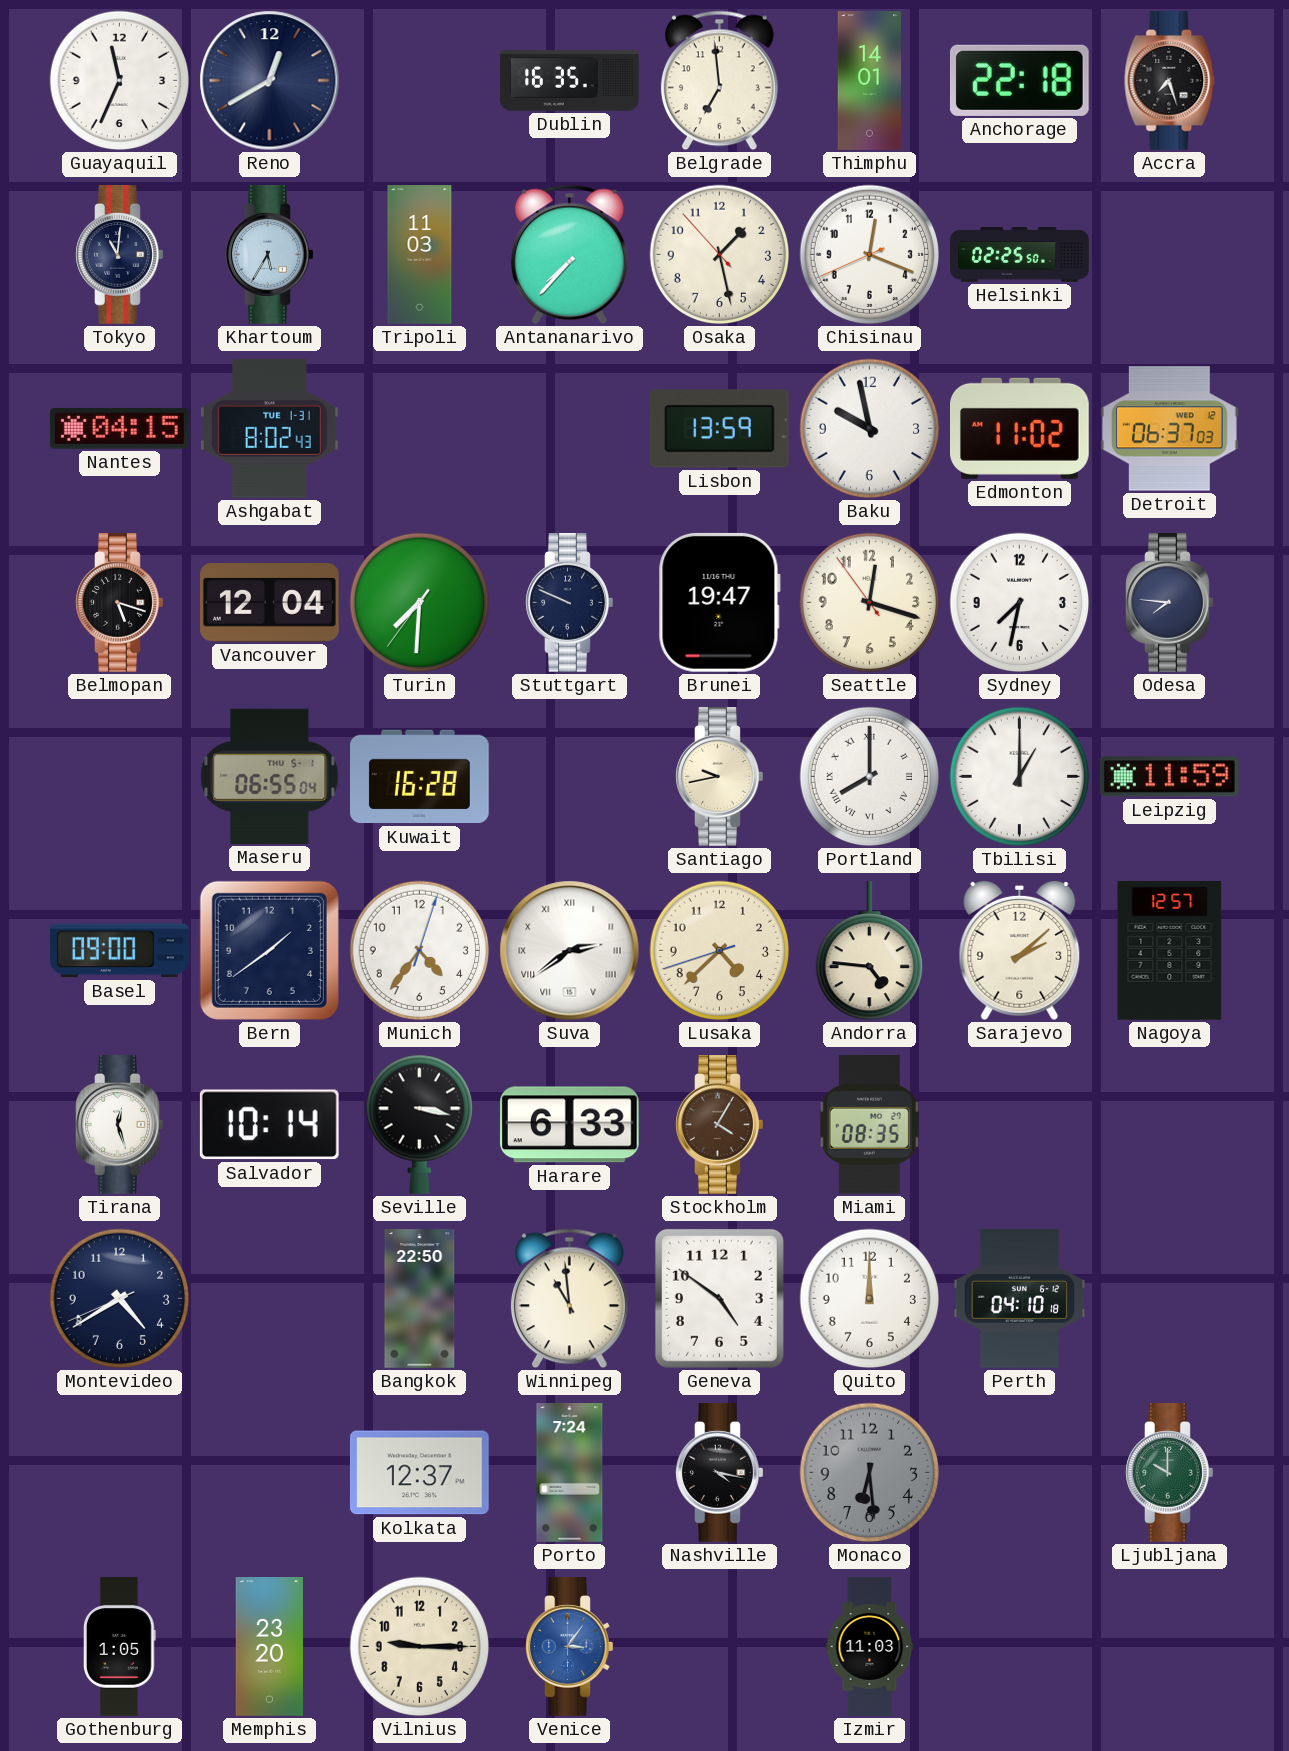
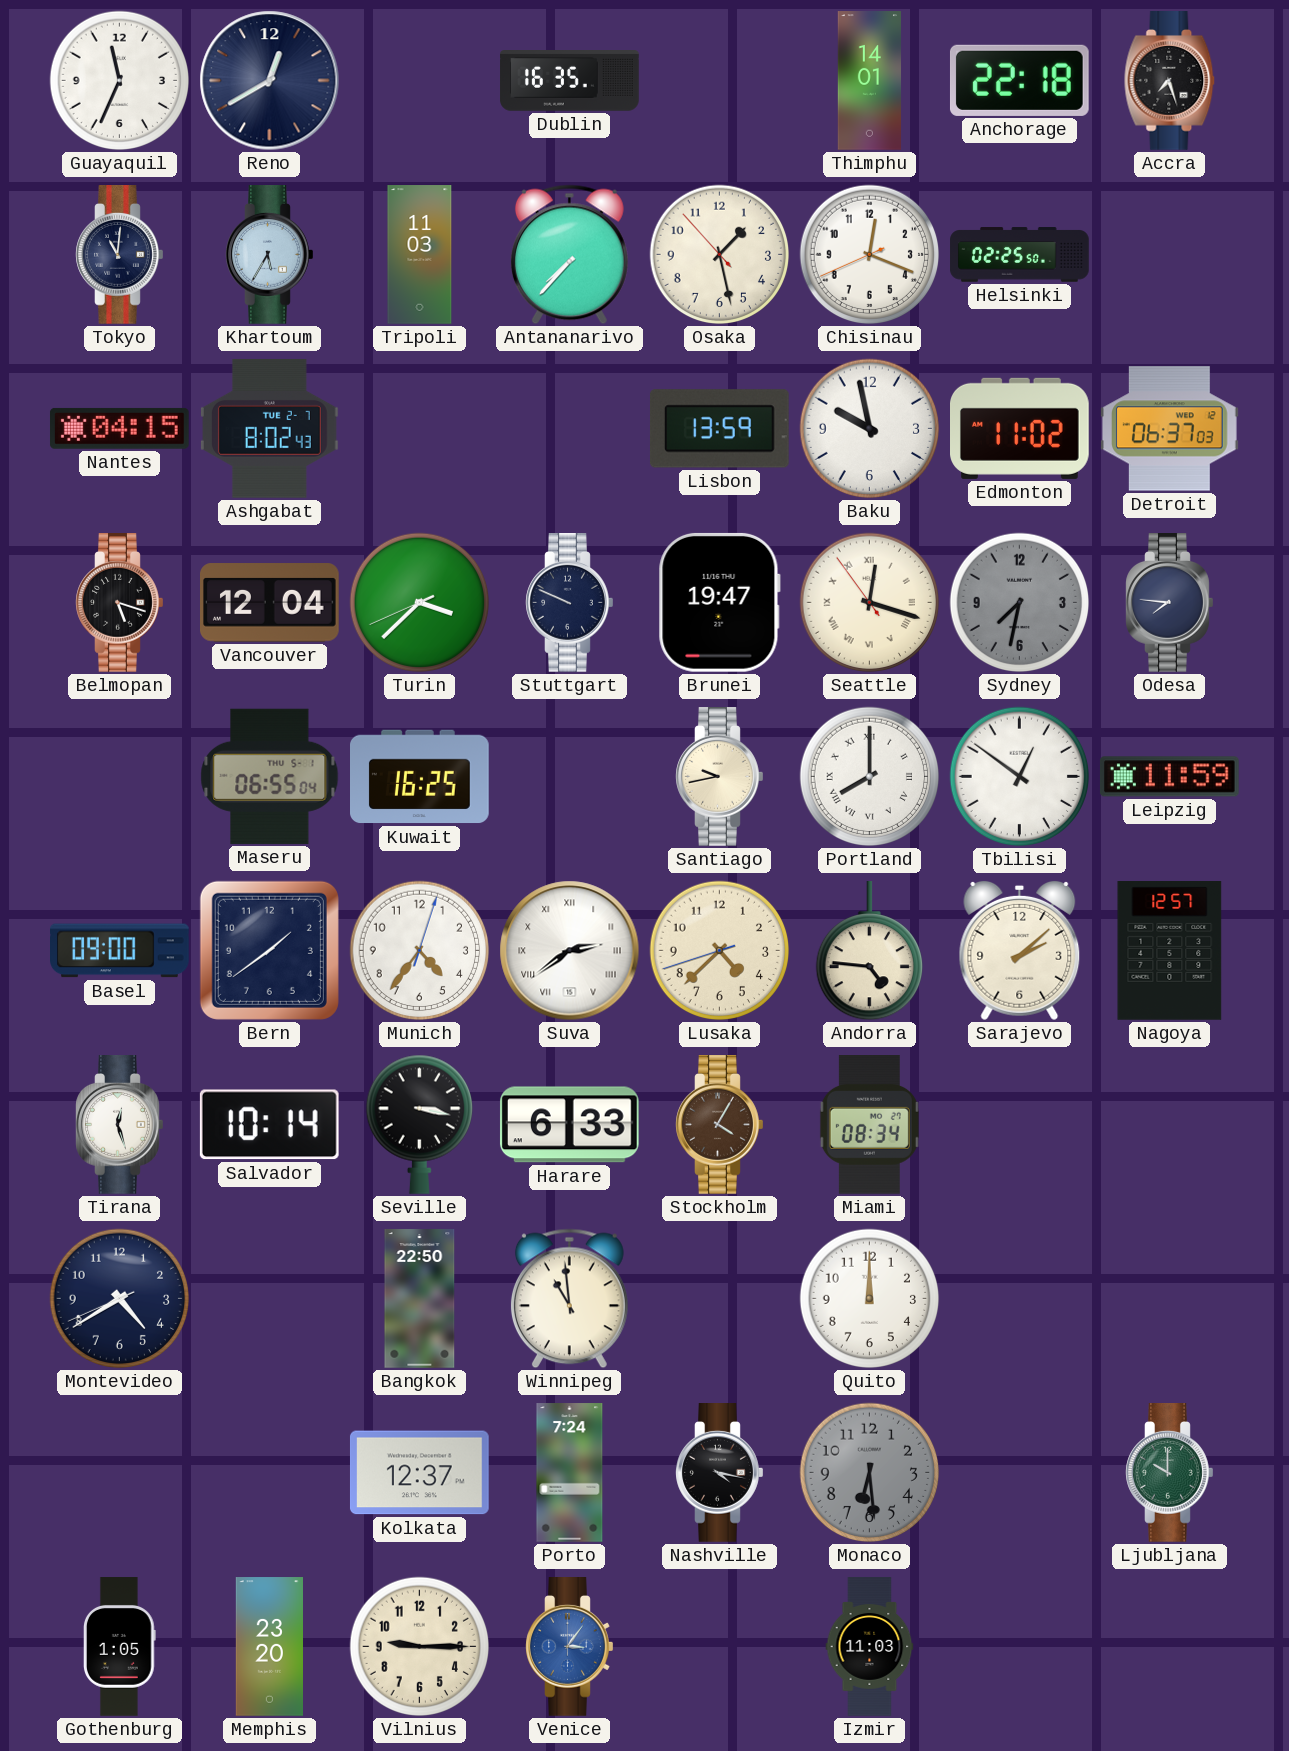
Belgrade: 6:59 -> none (719, 81)
Ashgabat date: TUE 1-31 -> TUE 2-7 (269, 428)
Turin: 7:30 -> 3:37 (420, 603)
Seattle numerals: Arabic -> Roman (870, 603)
Sydney dial: white -> grey (1020, 603)
Kuwait: 16:28 -> 16:25 (420, 777)
Tbilisi: 1:00 -> 12:51 (1020, 777)
Miami: 08:35 -> 08:34 (869, 1125)
Geneva: 4:51 -> none (719, 1298)
Perth: 04:10 -> none (1020, 1299)
